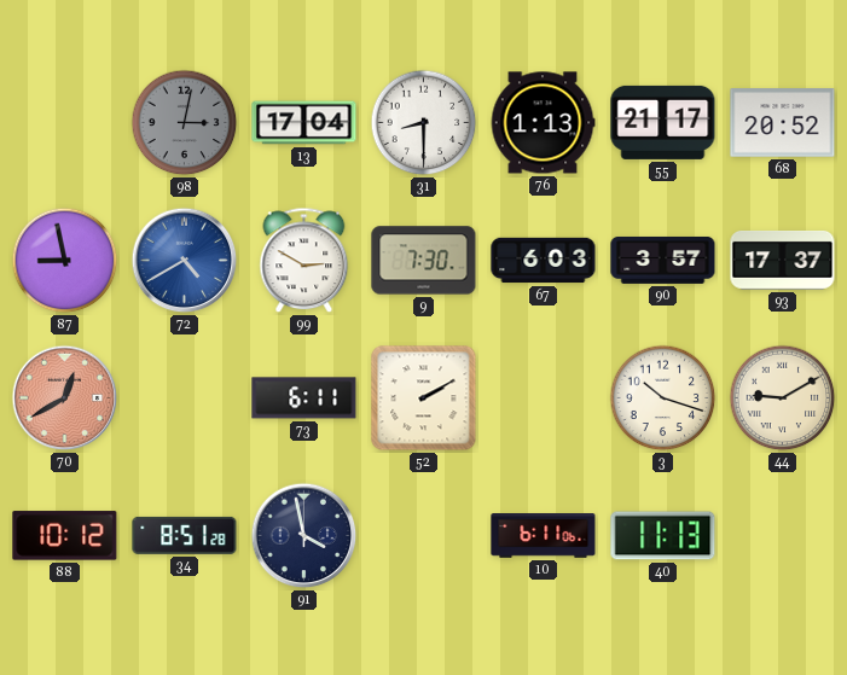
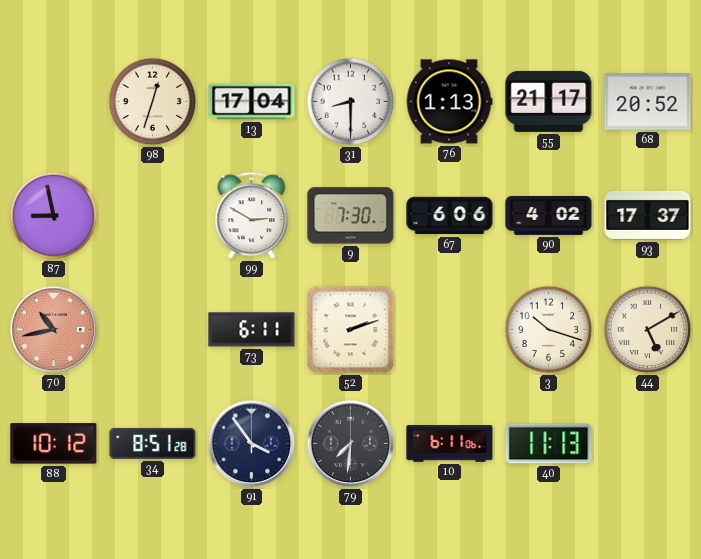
98: 3:02 -> 12:33 (153, 102)
98 dial: grey -> cream (153, 102)
72: 4:40 -> none (185, 261)
67: 6:03 -> 6:06 (450, 216)
90: 3:57 -> 4:02 (549, 215)
70: 12:40 -> 10:43 (54, 330)
52: 2:10 -> 2:12 (351, 330)
44: 9:10 -> 5:10 (648, 330)
91: 3:58 -> 3:54 (252, 444)
79: none -> 7:31 (351, 444)
